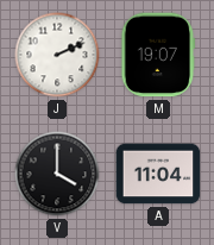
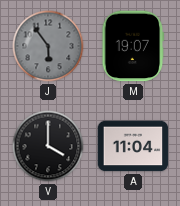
J: 2:11 -> 5:54 (48, 46)
J dial: white -> grey (48, 46)
